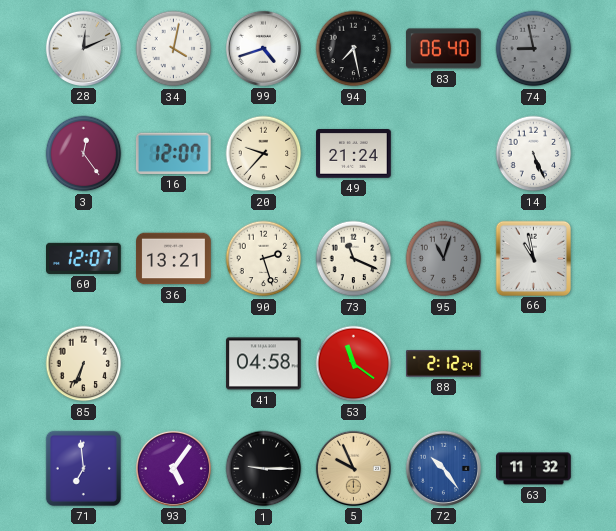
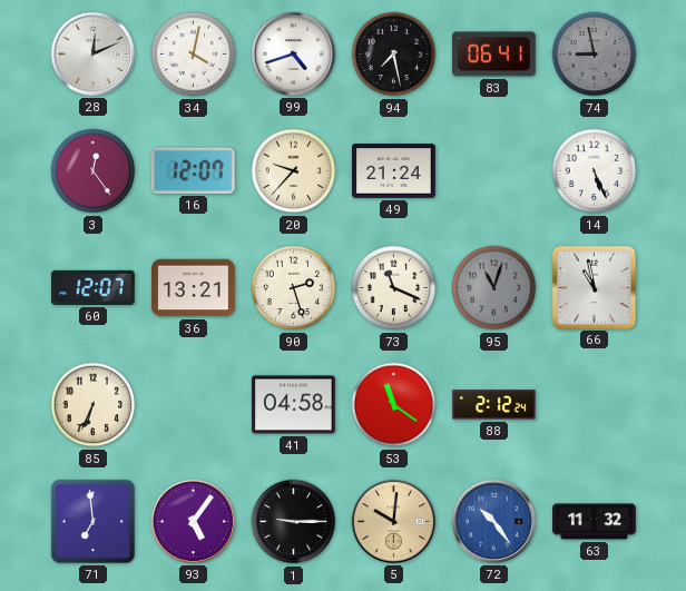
83: 06:40 -> 06:41 (494, 55)
5: 9:56 -> 10:01 (393, 521)
